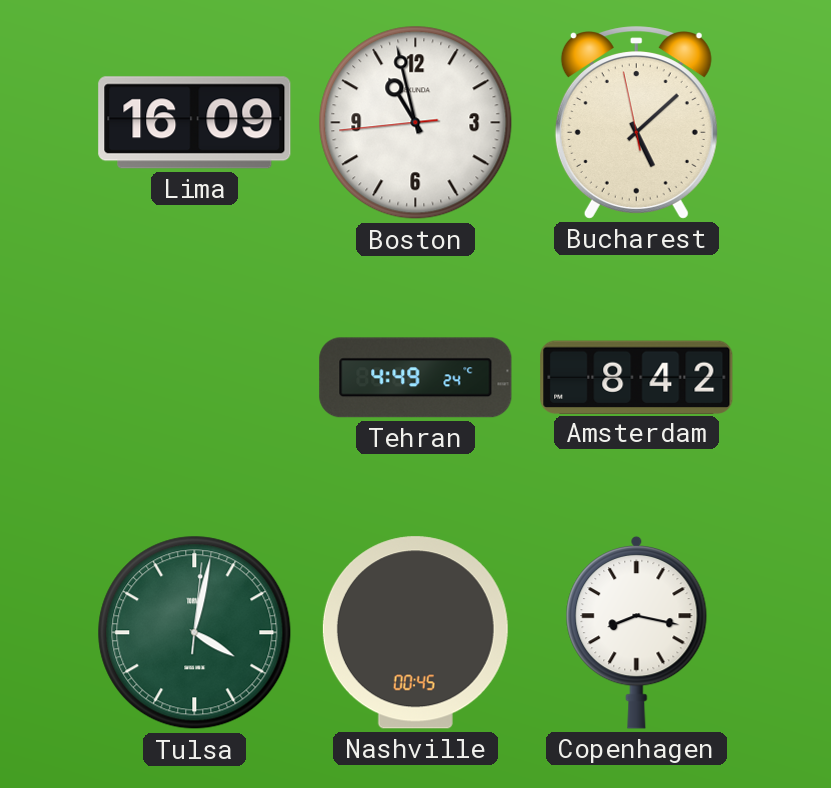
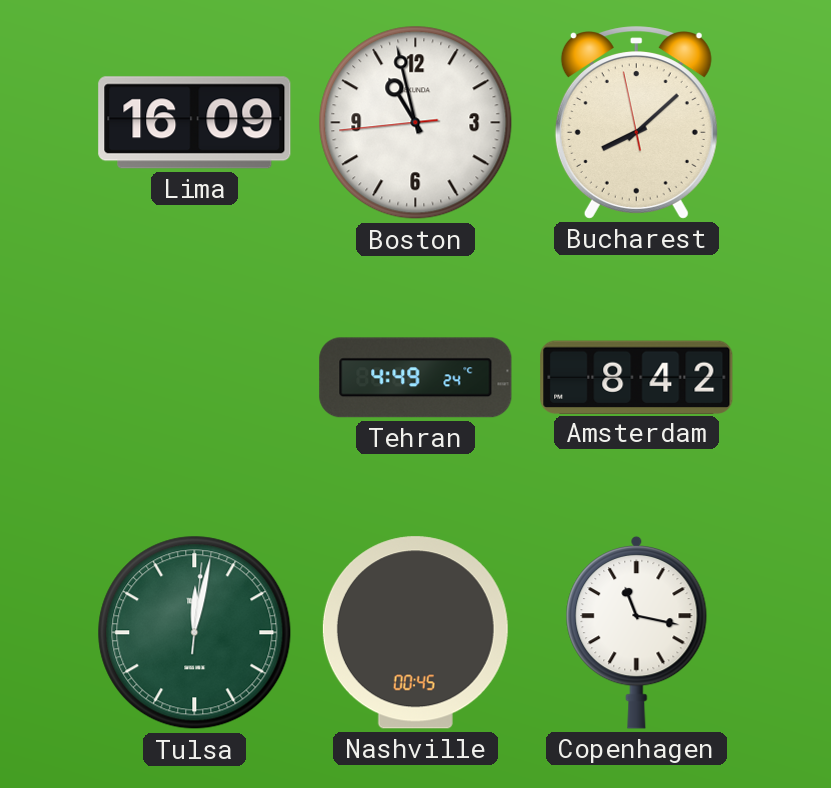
Bucharest: 5:07 -> 8:07 (636, 123)
Tulsa: 4:02 -> 12:02 (195, 633)
Copenhagen: 8:17 -> 11:17 (637, 632)
